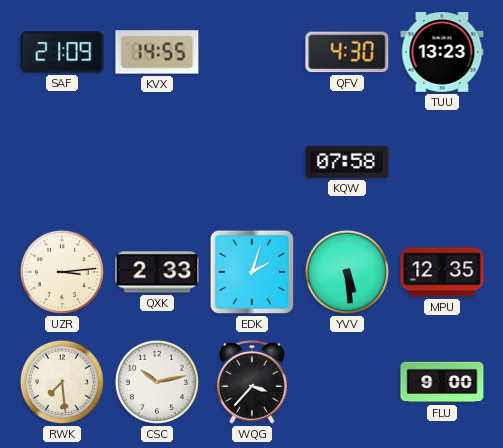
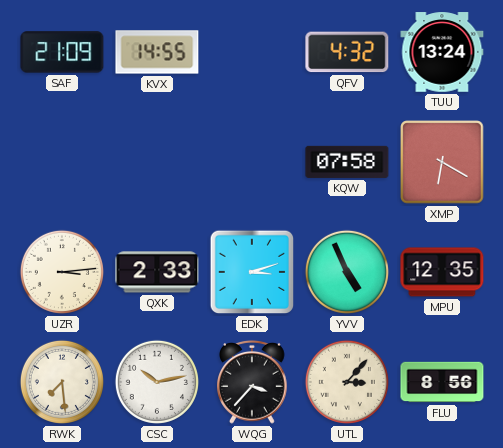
QFV: 4:30 -> 4:32 (347, 52)
TUU: 13:23 -> 13:24 (442, 52)
XMP: none -> 6:20 (442, 162)
EDK: 2:03 -> 3:12 (252, 272)
YVV: 5:29 -> 4:56 (347, 272)
UTL: none -> 3:07 (347, 382)
FLU: 9:00 -> 8:56 (442, 382)
